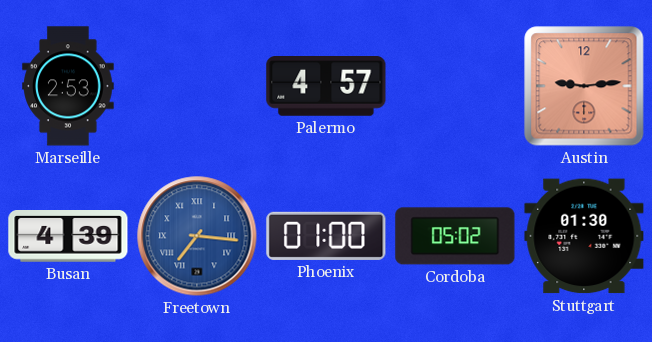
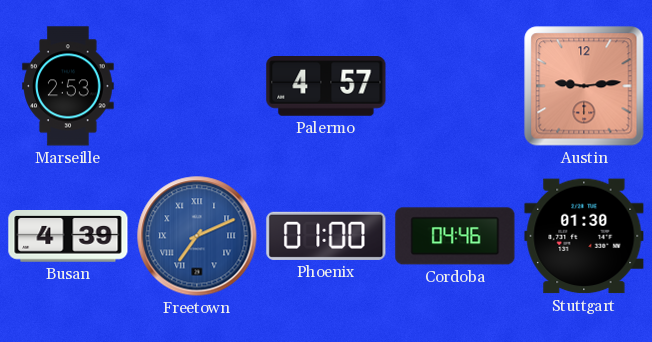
Freetown: 7:16 -> 7:11 (197, 236)
Cordoba: 05:02 -> 04:46 (455, 236)
